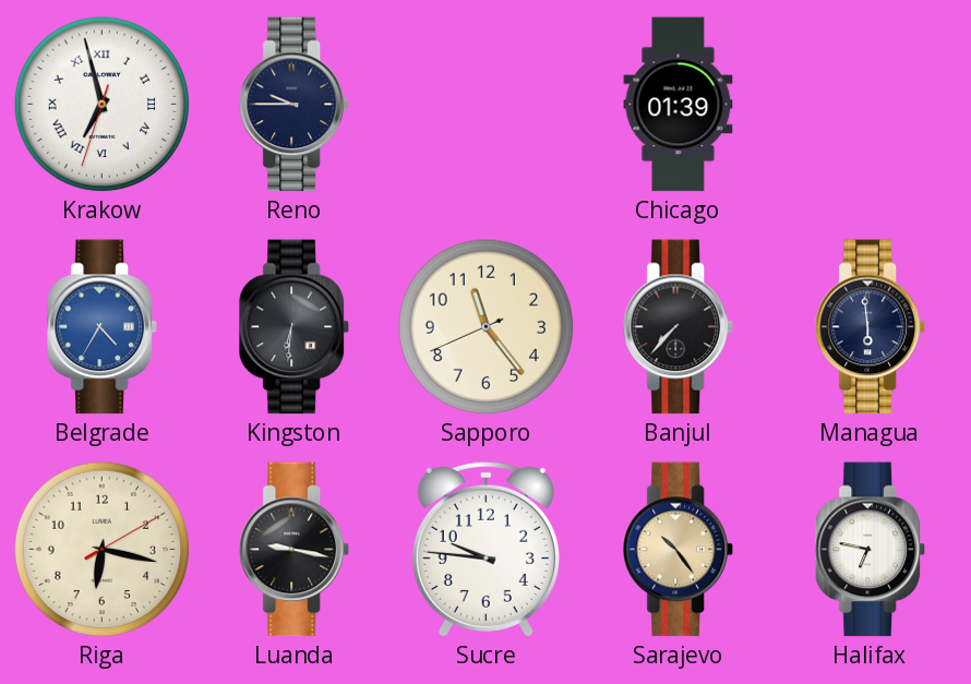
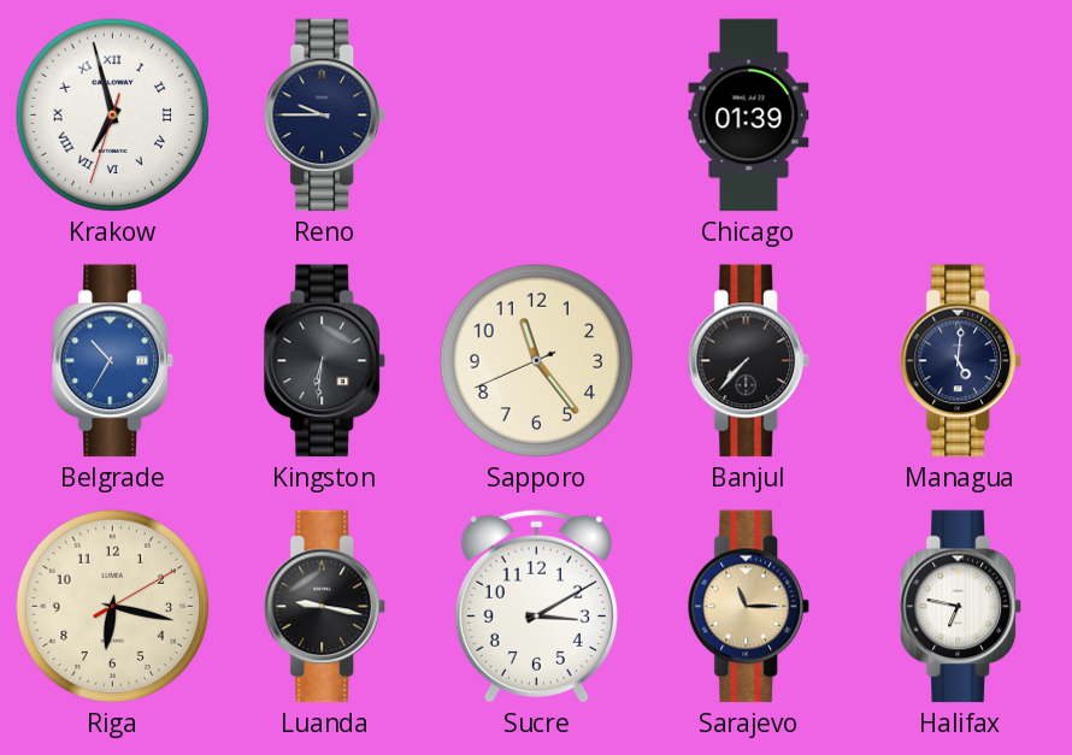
Belgrade: 4:35 -> 10:35 (112, 361)
Managua: 5:59 -> 5:01 (960, 361)
Sucre: 9:46 -> 3:10 (536, 606)
Sarajevo: 10:24 -> 11:15 (748, 607)
